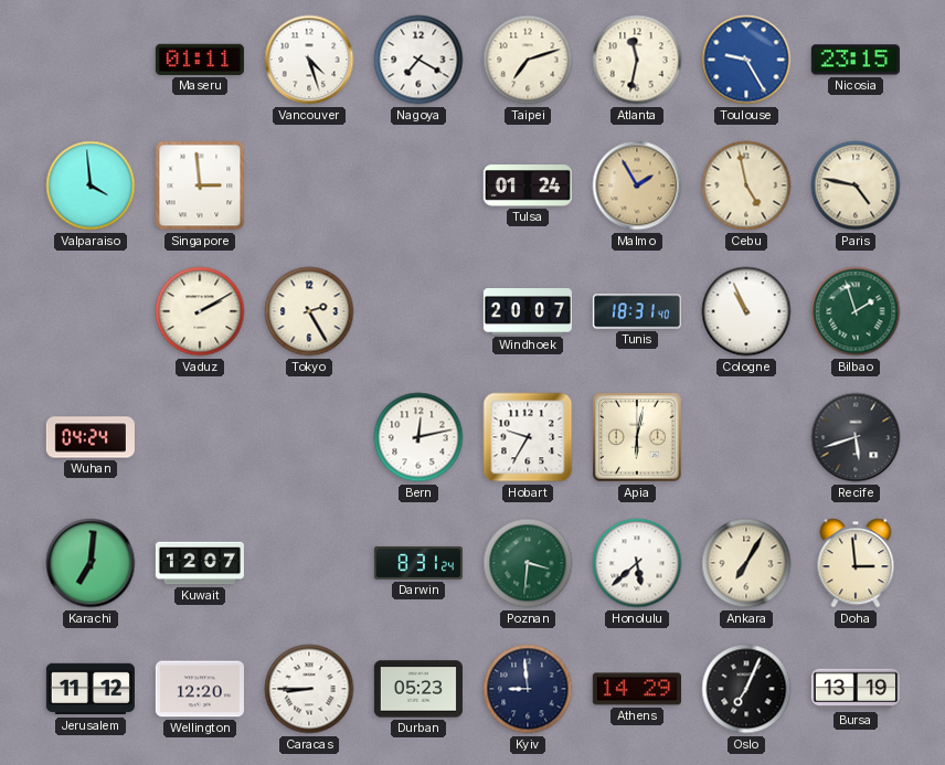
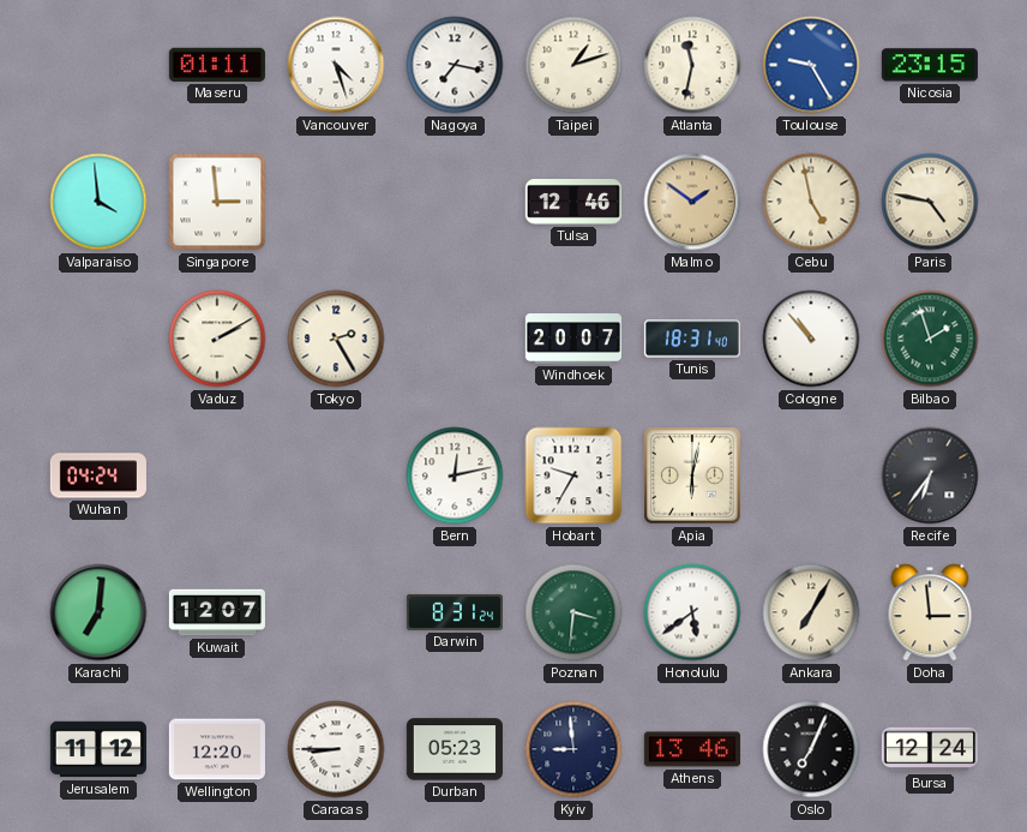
Nagoya: 7:20 -> 7:17 (455, 65)
Taipei: 7:12 -> 1:12 (573, 65)
Tulsa: 01:24 -> 12:46 (573, 202)
Malmo: 1:55 -> 1:51 (692, 202)
Cologne: 10:56 -> 10:53 (811, 339)
Recife: 5:42 -> 6:36 (930, 475)
Honolulu: 5:38 -> 5:39 (692, 612)
Athens: 14:29 -> 13:46 (692, 749)
Bursa: 13:19 -> 12:24 (930, 749)
